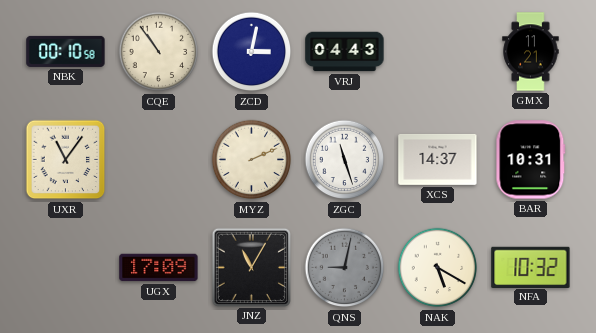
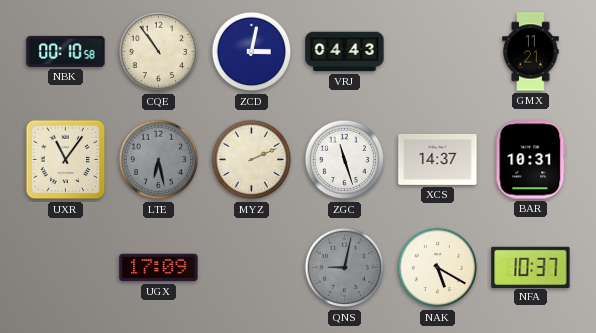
LTE: none -> 6:28 (159, 160)
JNZ: 11:05 -> none (251, 267)
NFA: 10:32 -> 10:37 (531, 267)
